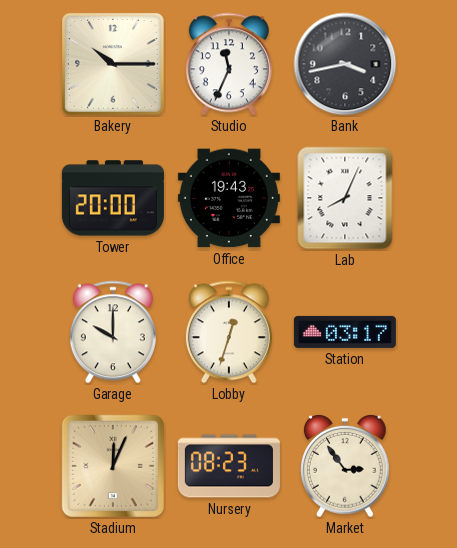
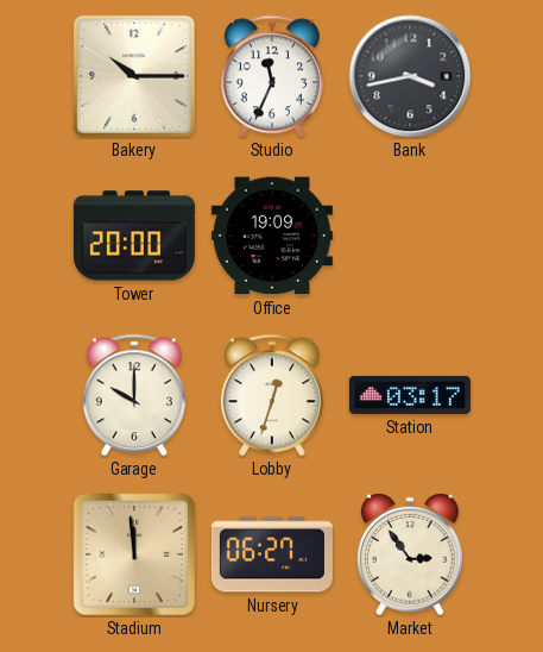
Office: 19:43 -> 19:09 (272, 236)
Lab: 8:04 -> none (345, 198)
Stadium: 12:04 -> 11:59 (134, 554)
Nursery: 08:23 -> 06:27 (272, 554)
